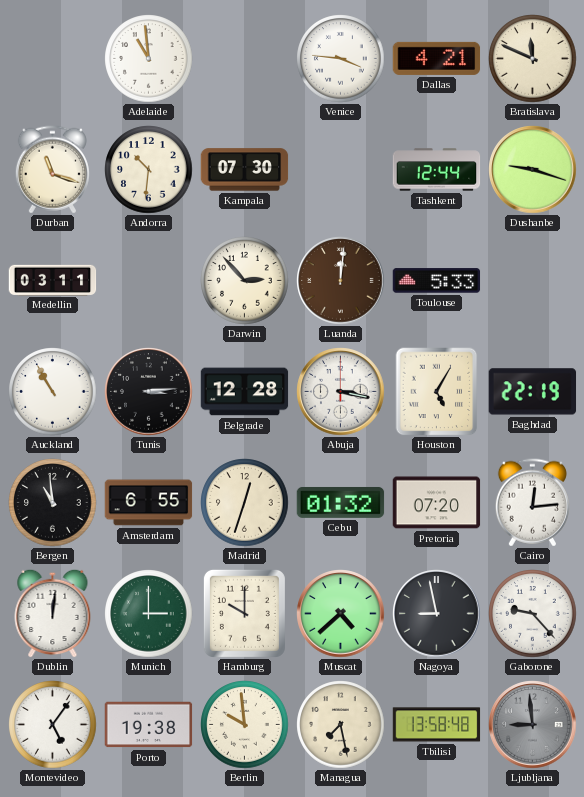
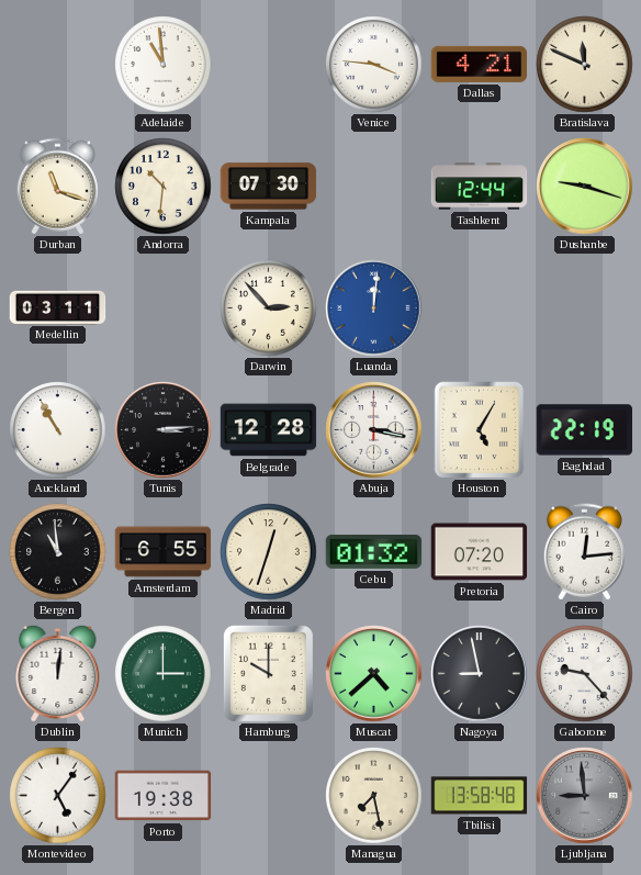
Luanda dial: brown -> blue (374, 309)
Toulouse: 5:33 -> none (437, 281)
Berlin: 9:59 -> none (245, 725)
